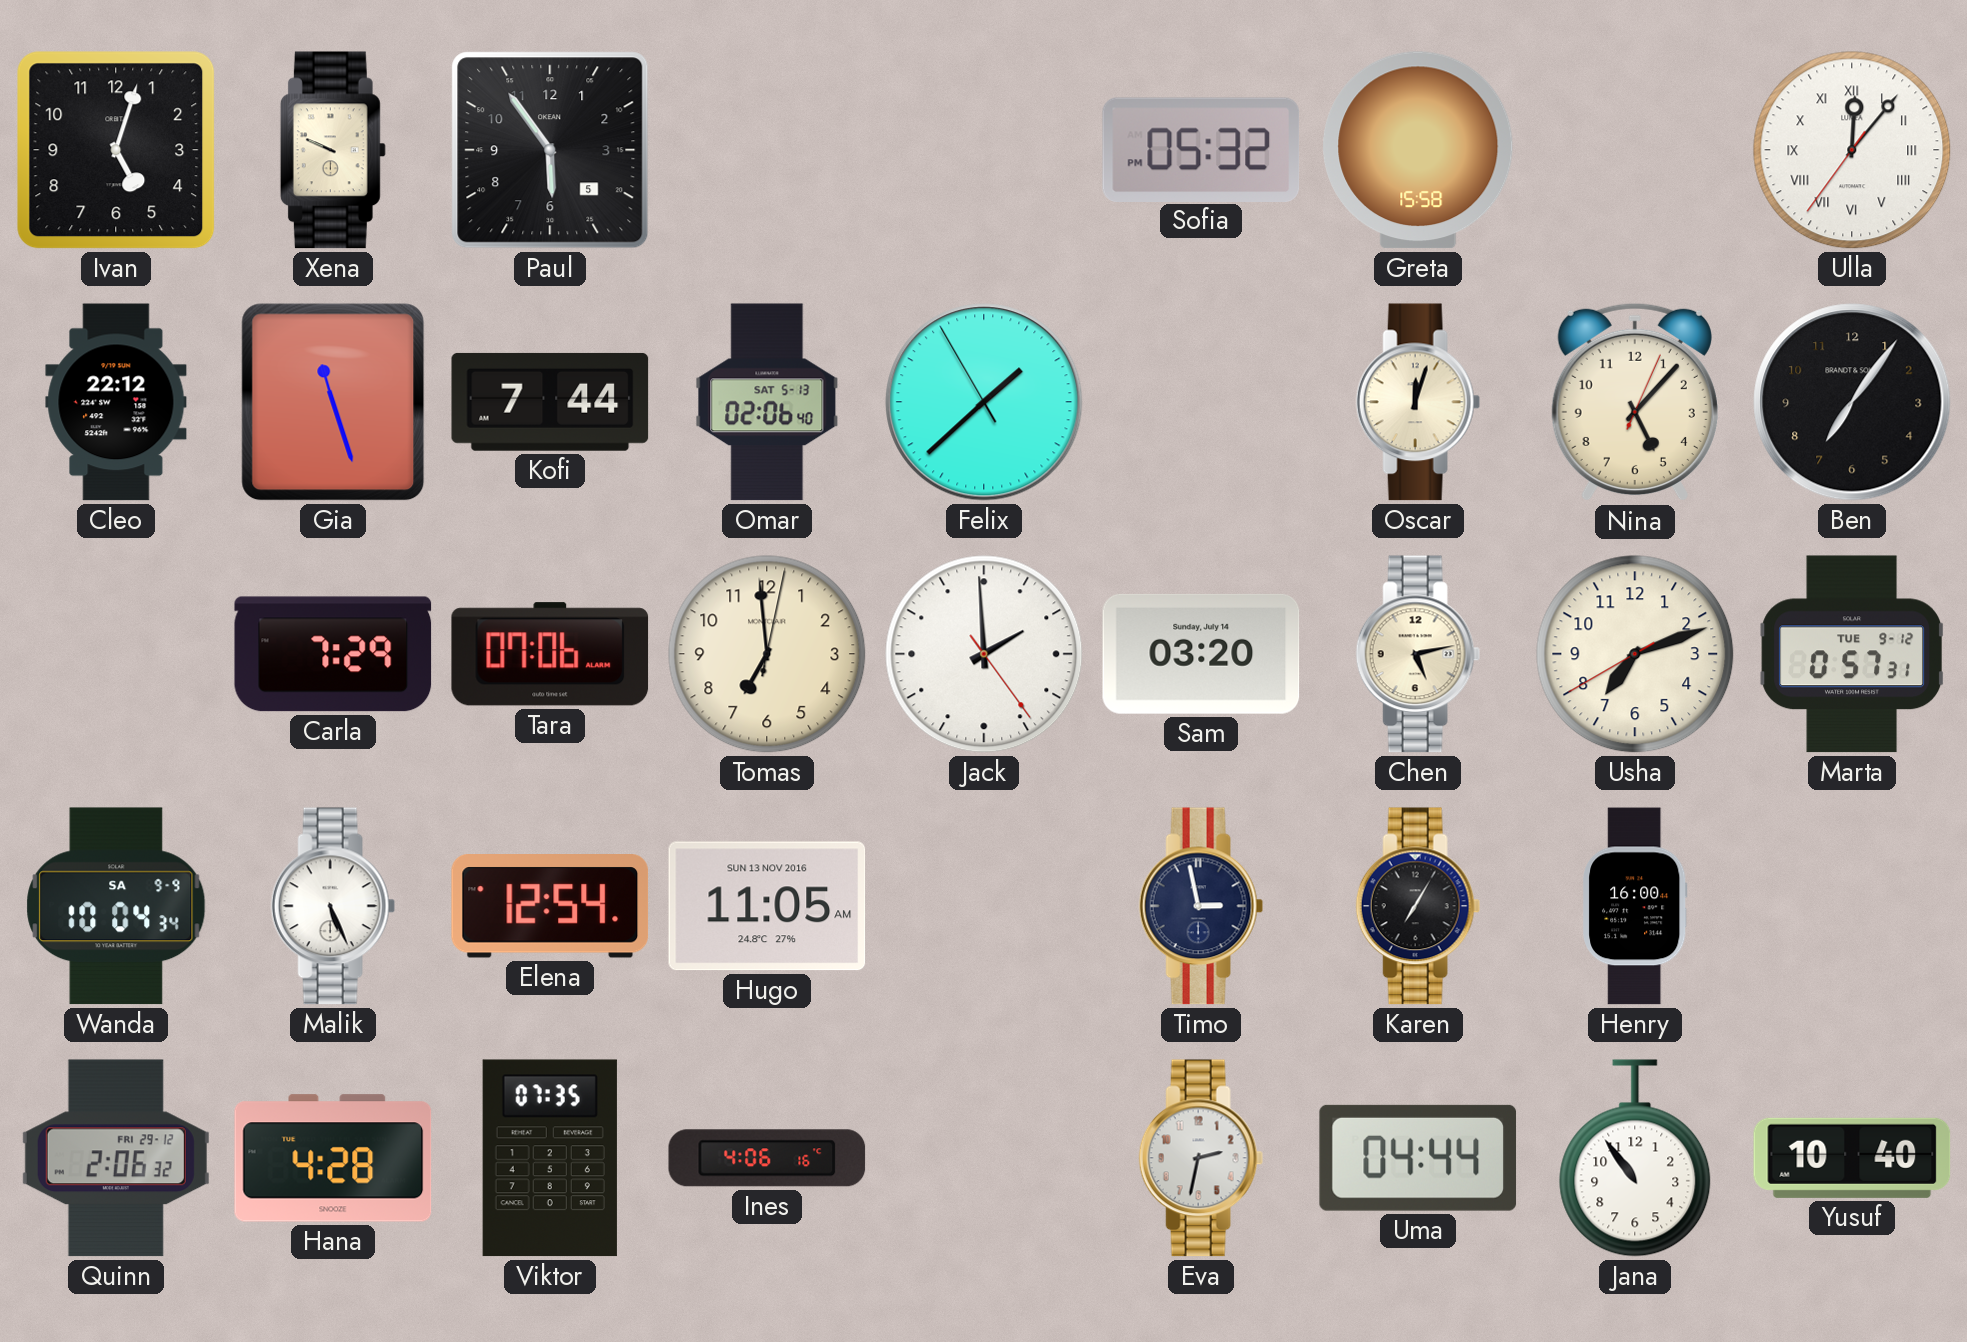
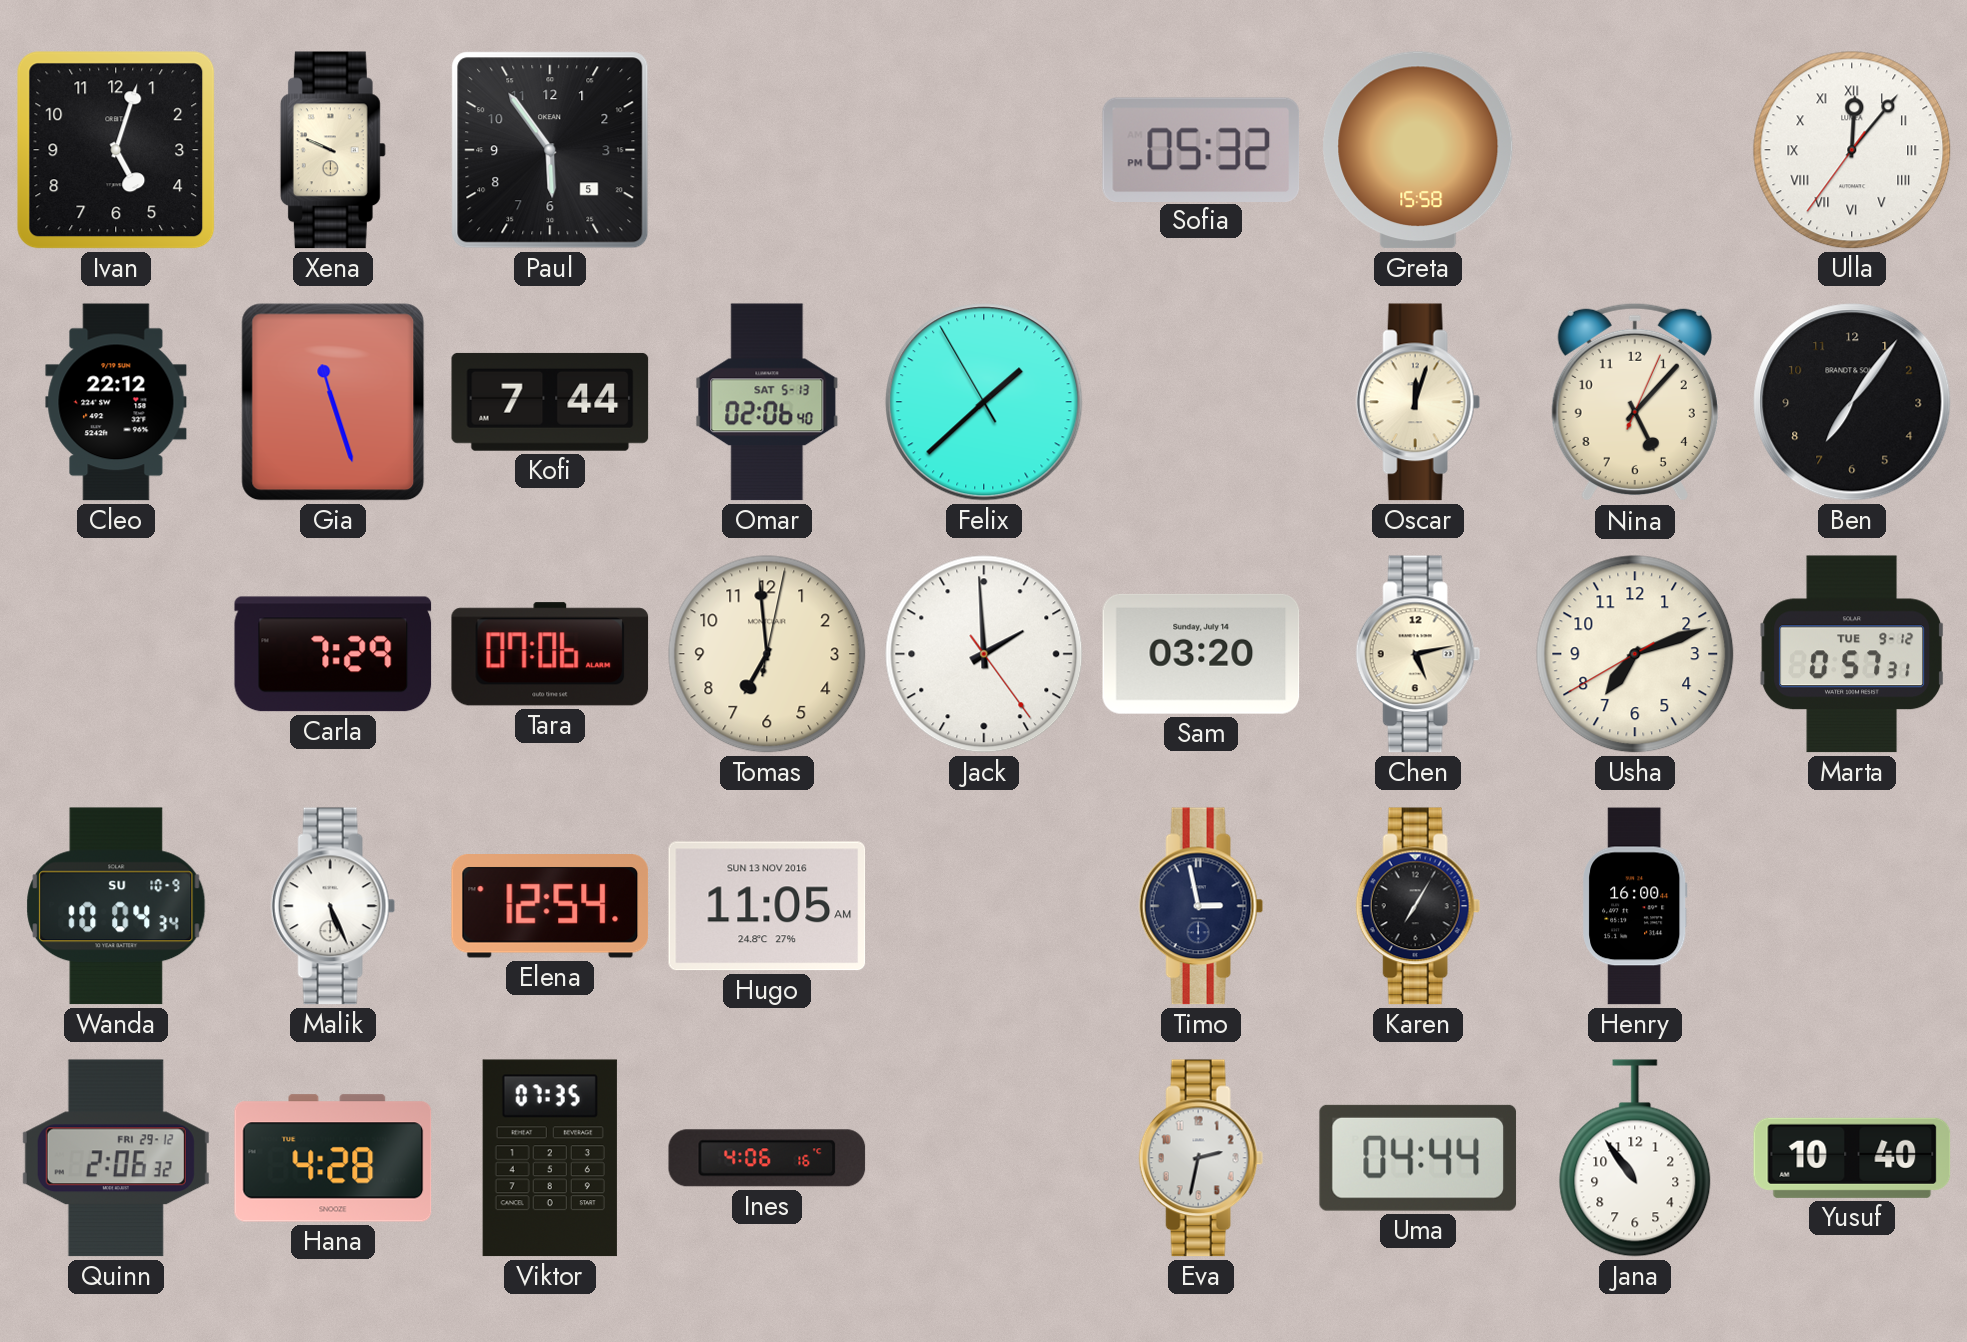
Wanda date: SA 9-9 -> SU 10-9 (116, 906)
